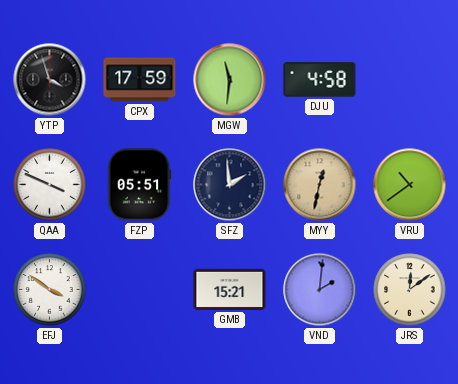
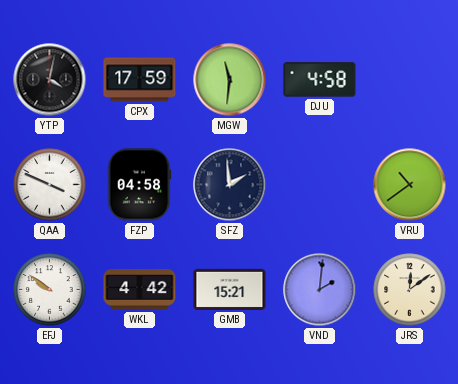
YTP: 3:57 -> 4:02 (50, 80)
FZP: 05:51 -> 04:58 (139, 185)
MYY: 12:32 -> none (320, 185)
EFJ: 3:51 -> 9:51 (50, 290)
WKL: none -> 4:42 (140, 290)
